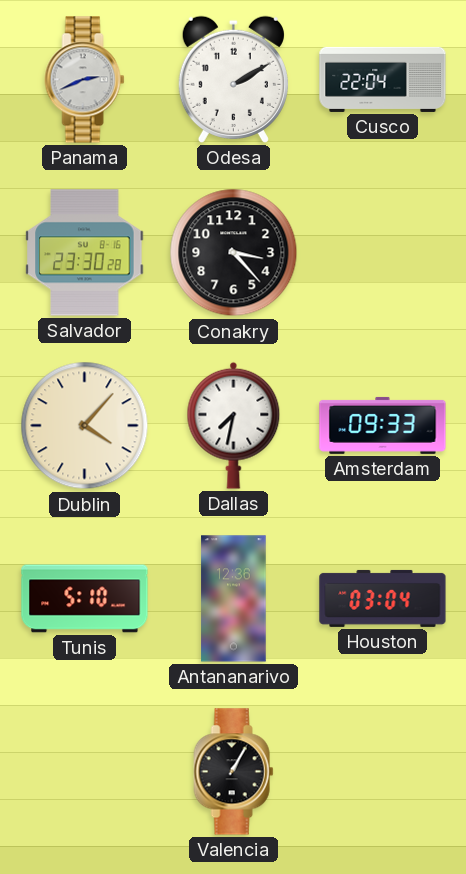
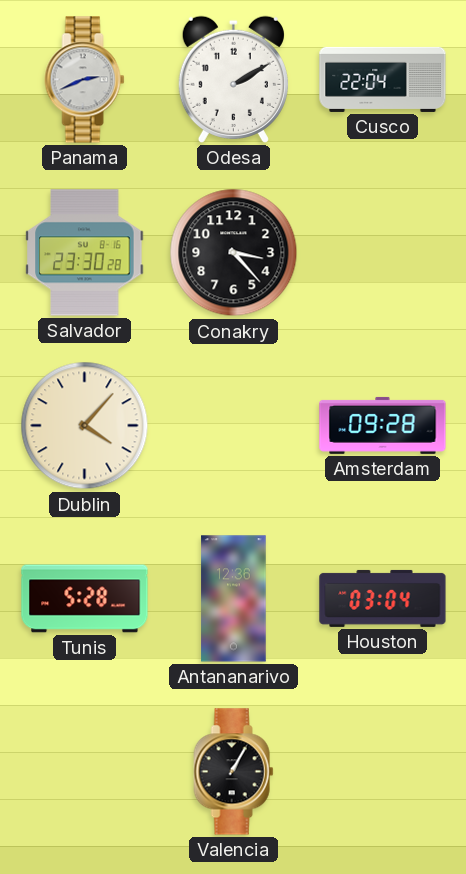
Dallas: 7:32 -> none (234, 425)
Amsterdam: 09:33 -> 09:28 (383, 425)
Tunis: 5:10 -> 5:28 (85, 599)
